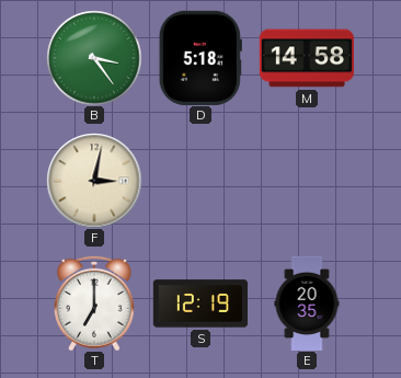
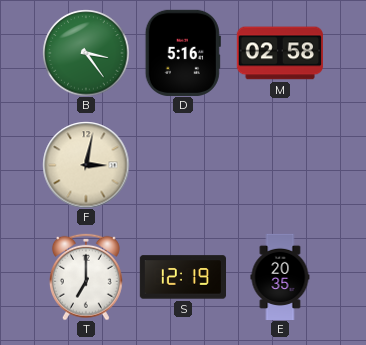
D: 5:18 -> 5:16 (183, 53)
M: 14:58 -> 02:58 (279, 53)
